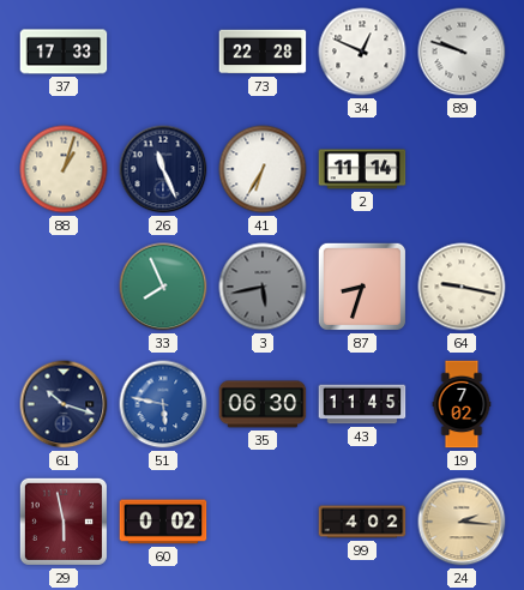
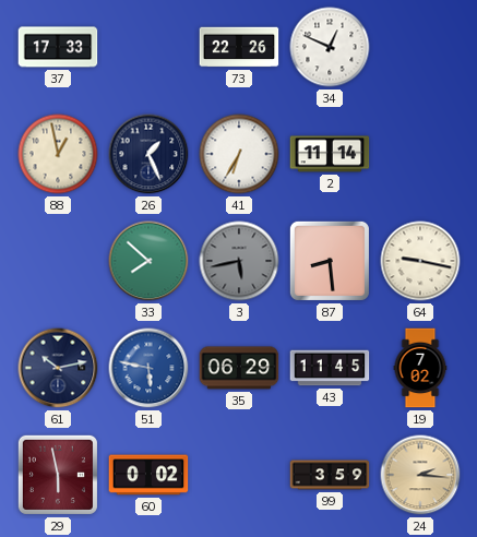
73: 22:28 -> 22:26 (239, 47)
89: 9:48 -> none (462, 52)
88: 1:03 -> 12:58 (58, 154)
26: 11:26 -> 1:26 (148, 154)
33: 7:56 -> 7:52 (148, 261)
87: 8:33 -> 8:29 (330, 261)
61: 10:18 -> 10:13 (58, 368)
35: 06:30 -> 06:29 (239, 368)
99: 4:02 -> 3:59 (330, 475)
